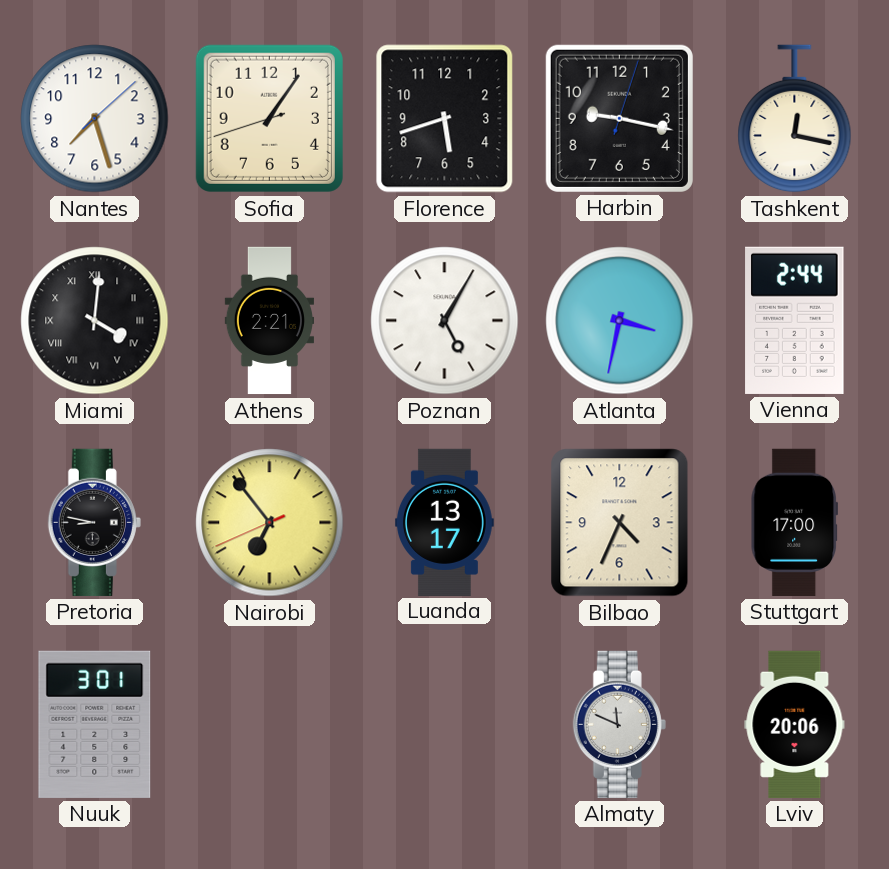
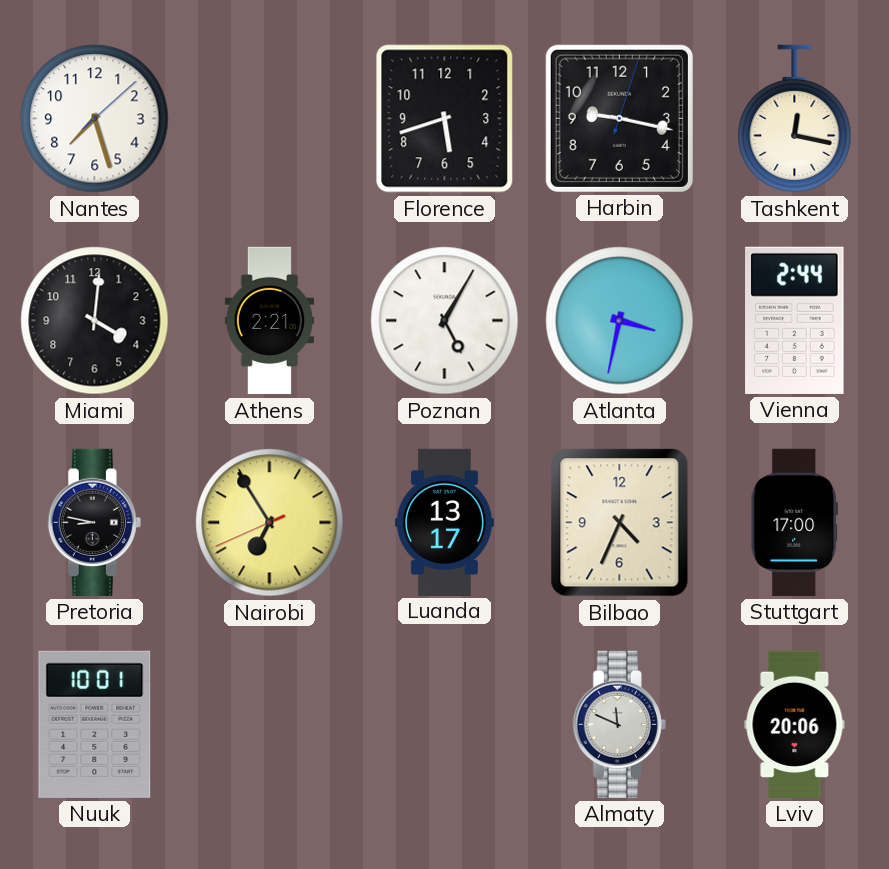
Sofia: 1:05 -> none (269, 118)
Miami numerals: Roman -> Arabic (95, 321)
Nairobi: 6:53 -> 6:54 (270, 523)
Nuuk: 3:01 -> 10:01 (95, 724)
